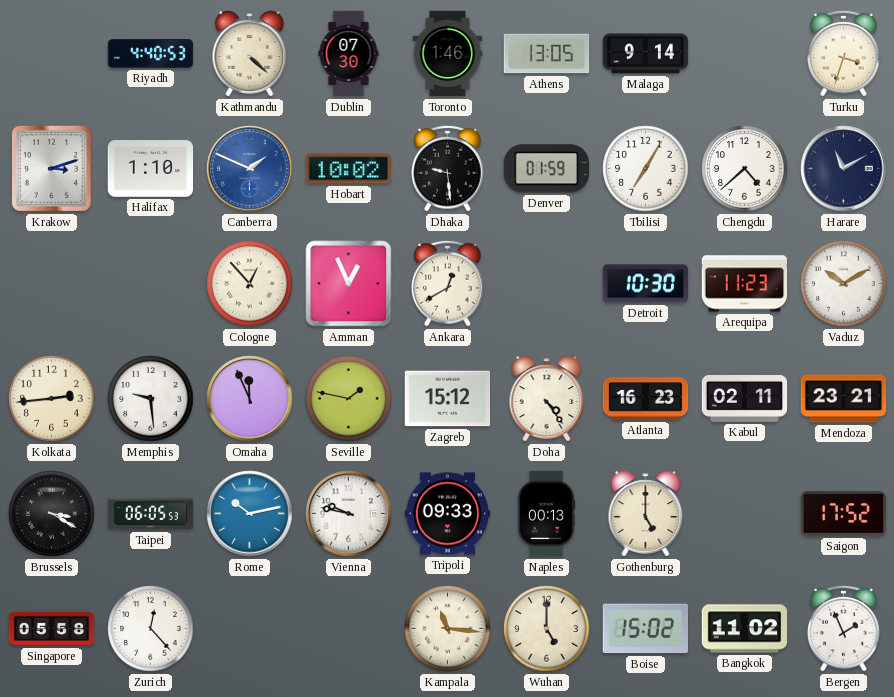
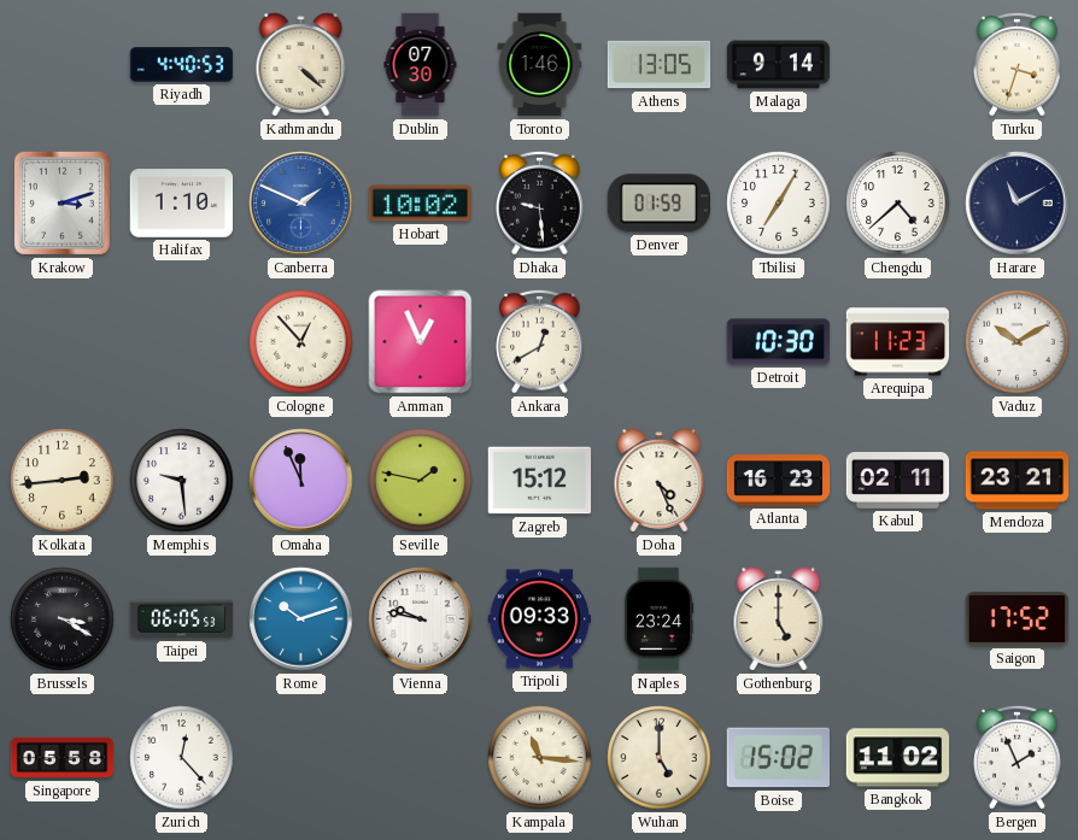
Doha: 4:24 -> 4:26 (660, 481)
Rome: 10:13 -> 10:12 (301, 619)
Naples: 00:13 -> 23:24 (658, 619)
